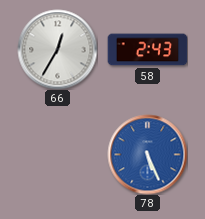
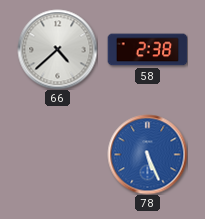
66: 12:35 -> 4:38 (57, 49)
58: 2:43 -> 2:38 (147, 50)
